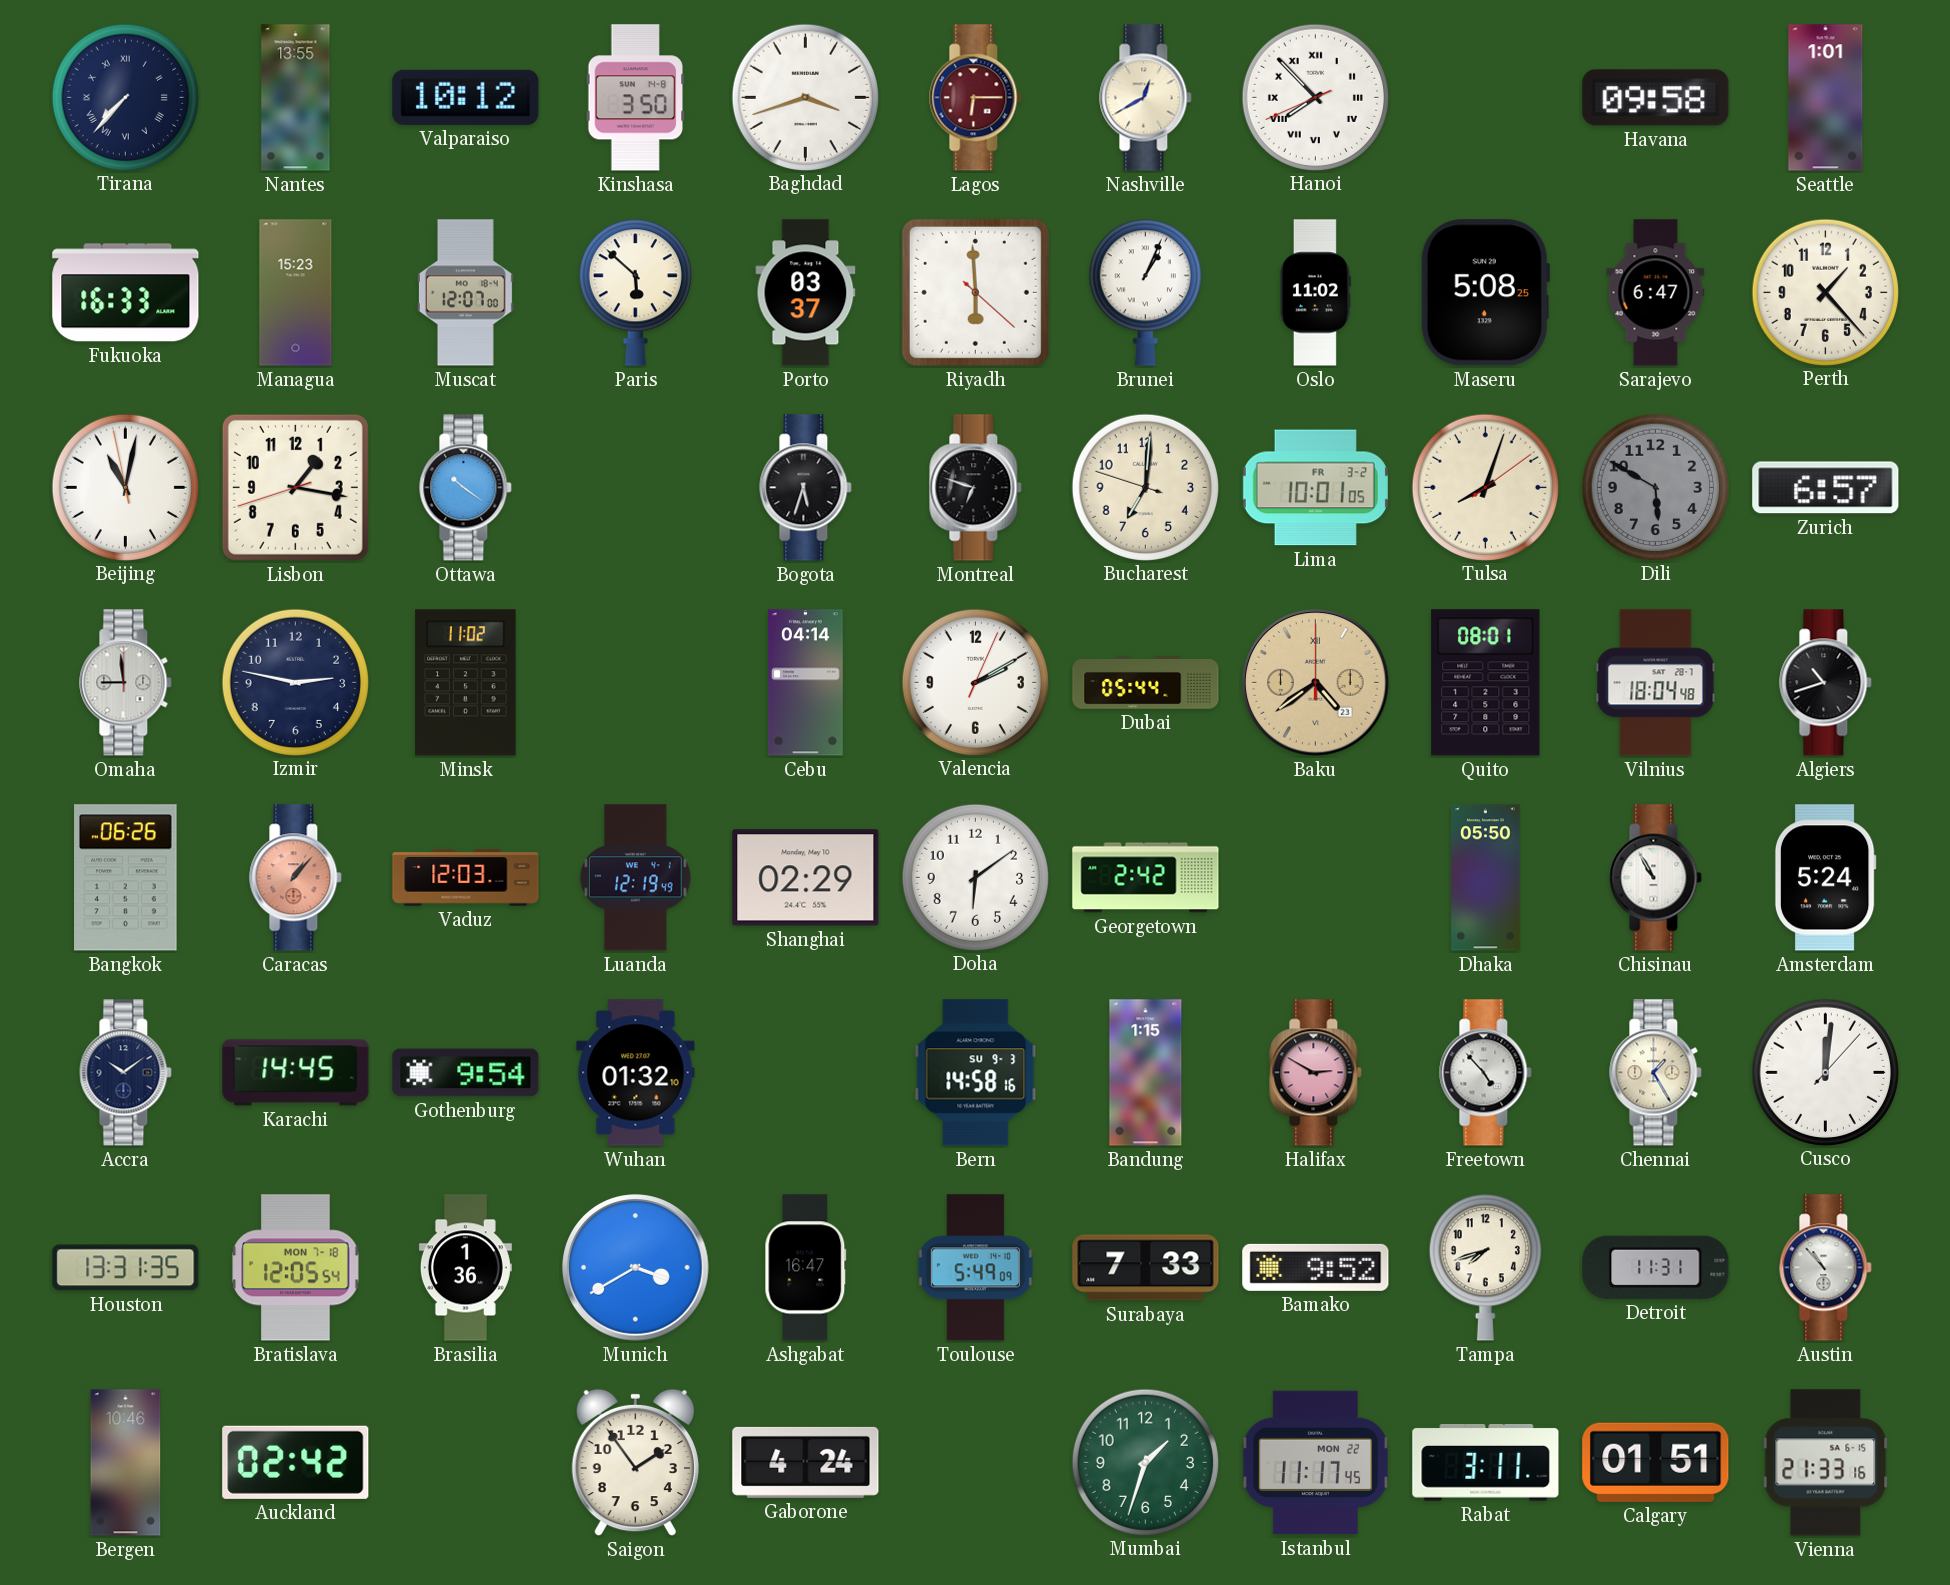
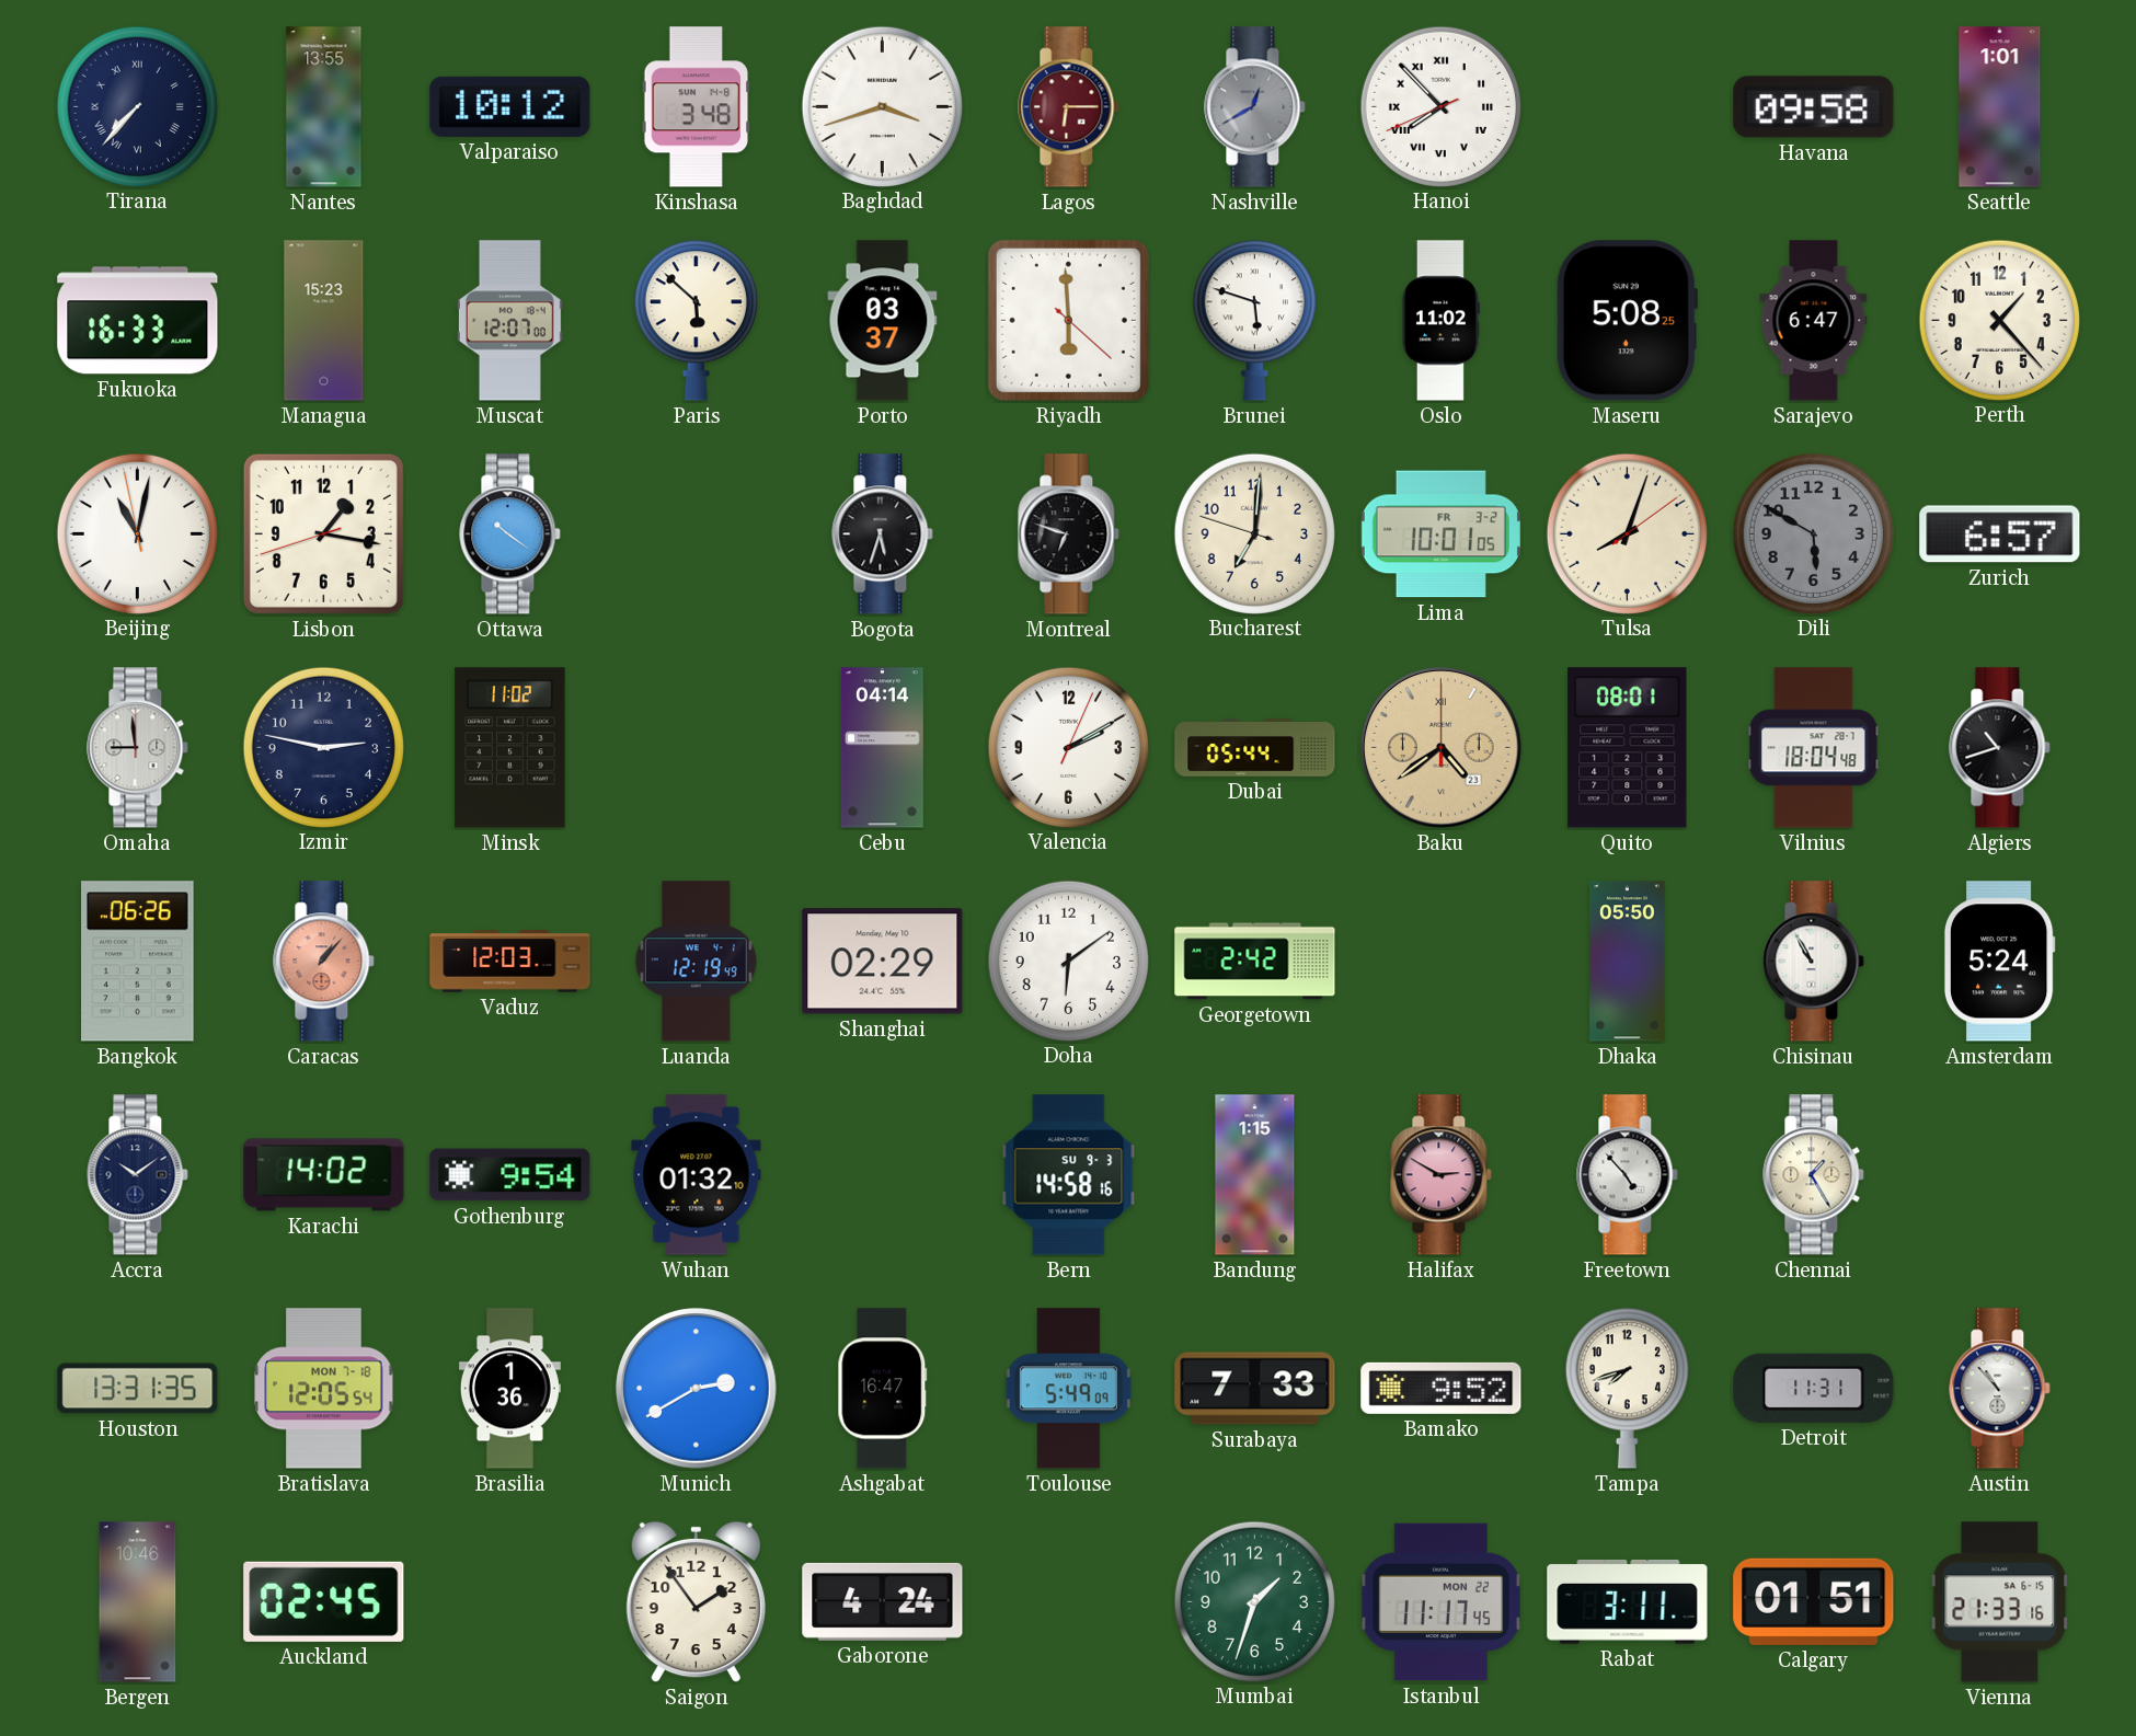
Kinshasa: 3:50 -> 3:48 (697, 107)
Nashville dial: cream -> grey (1255, 107)
Brunei: 1:04 -> 5:48 (1254, 321)
Karachi: 14:45 -> 14:02 (324, 1175)
Cusco: 12:01 -> none (1825, 1072)
Munich: 3:40 -> 2:40 (697, 1389)
Auckland: 02:42 -> 02:45 (324, 1601)
